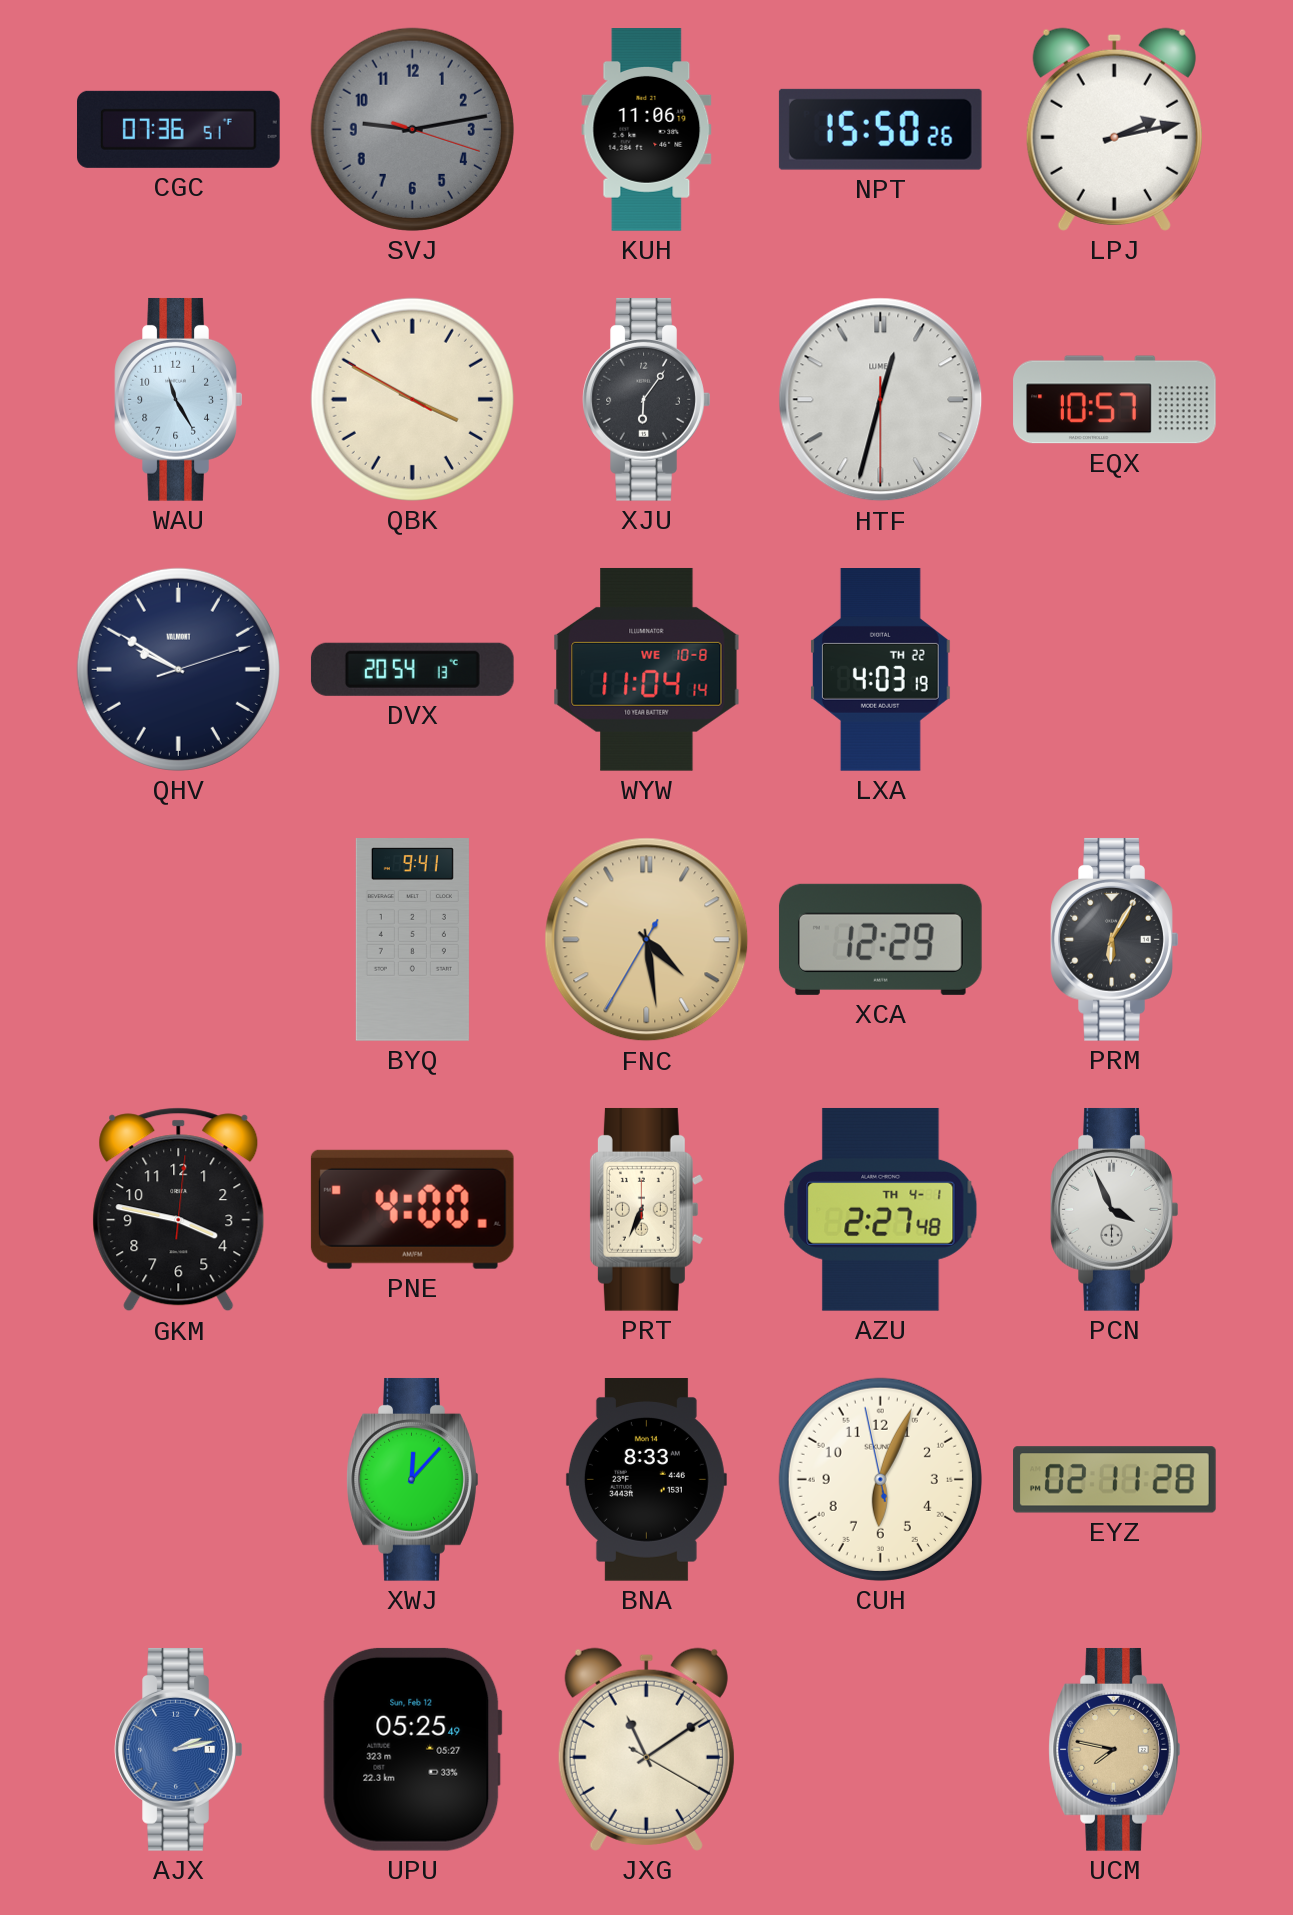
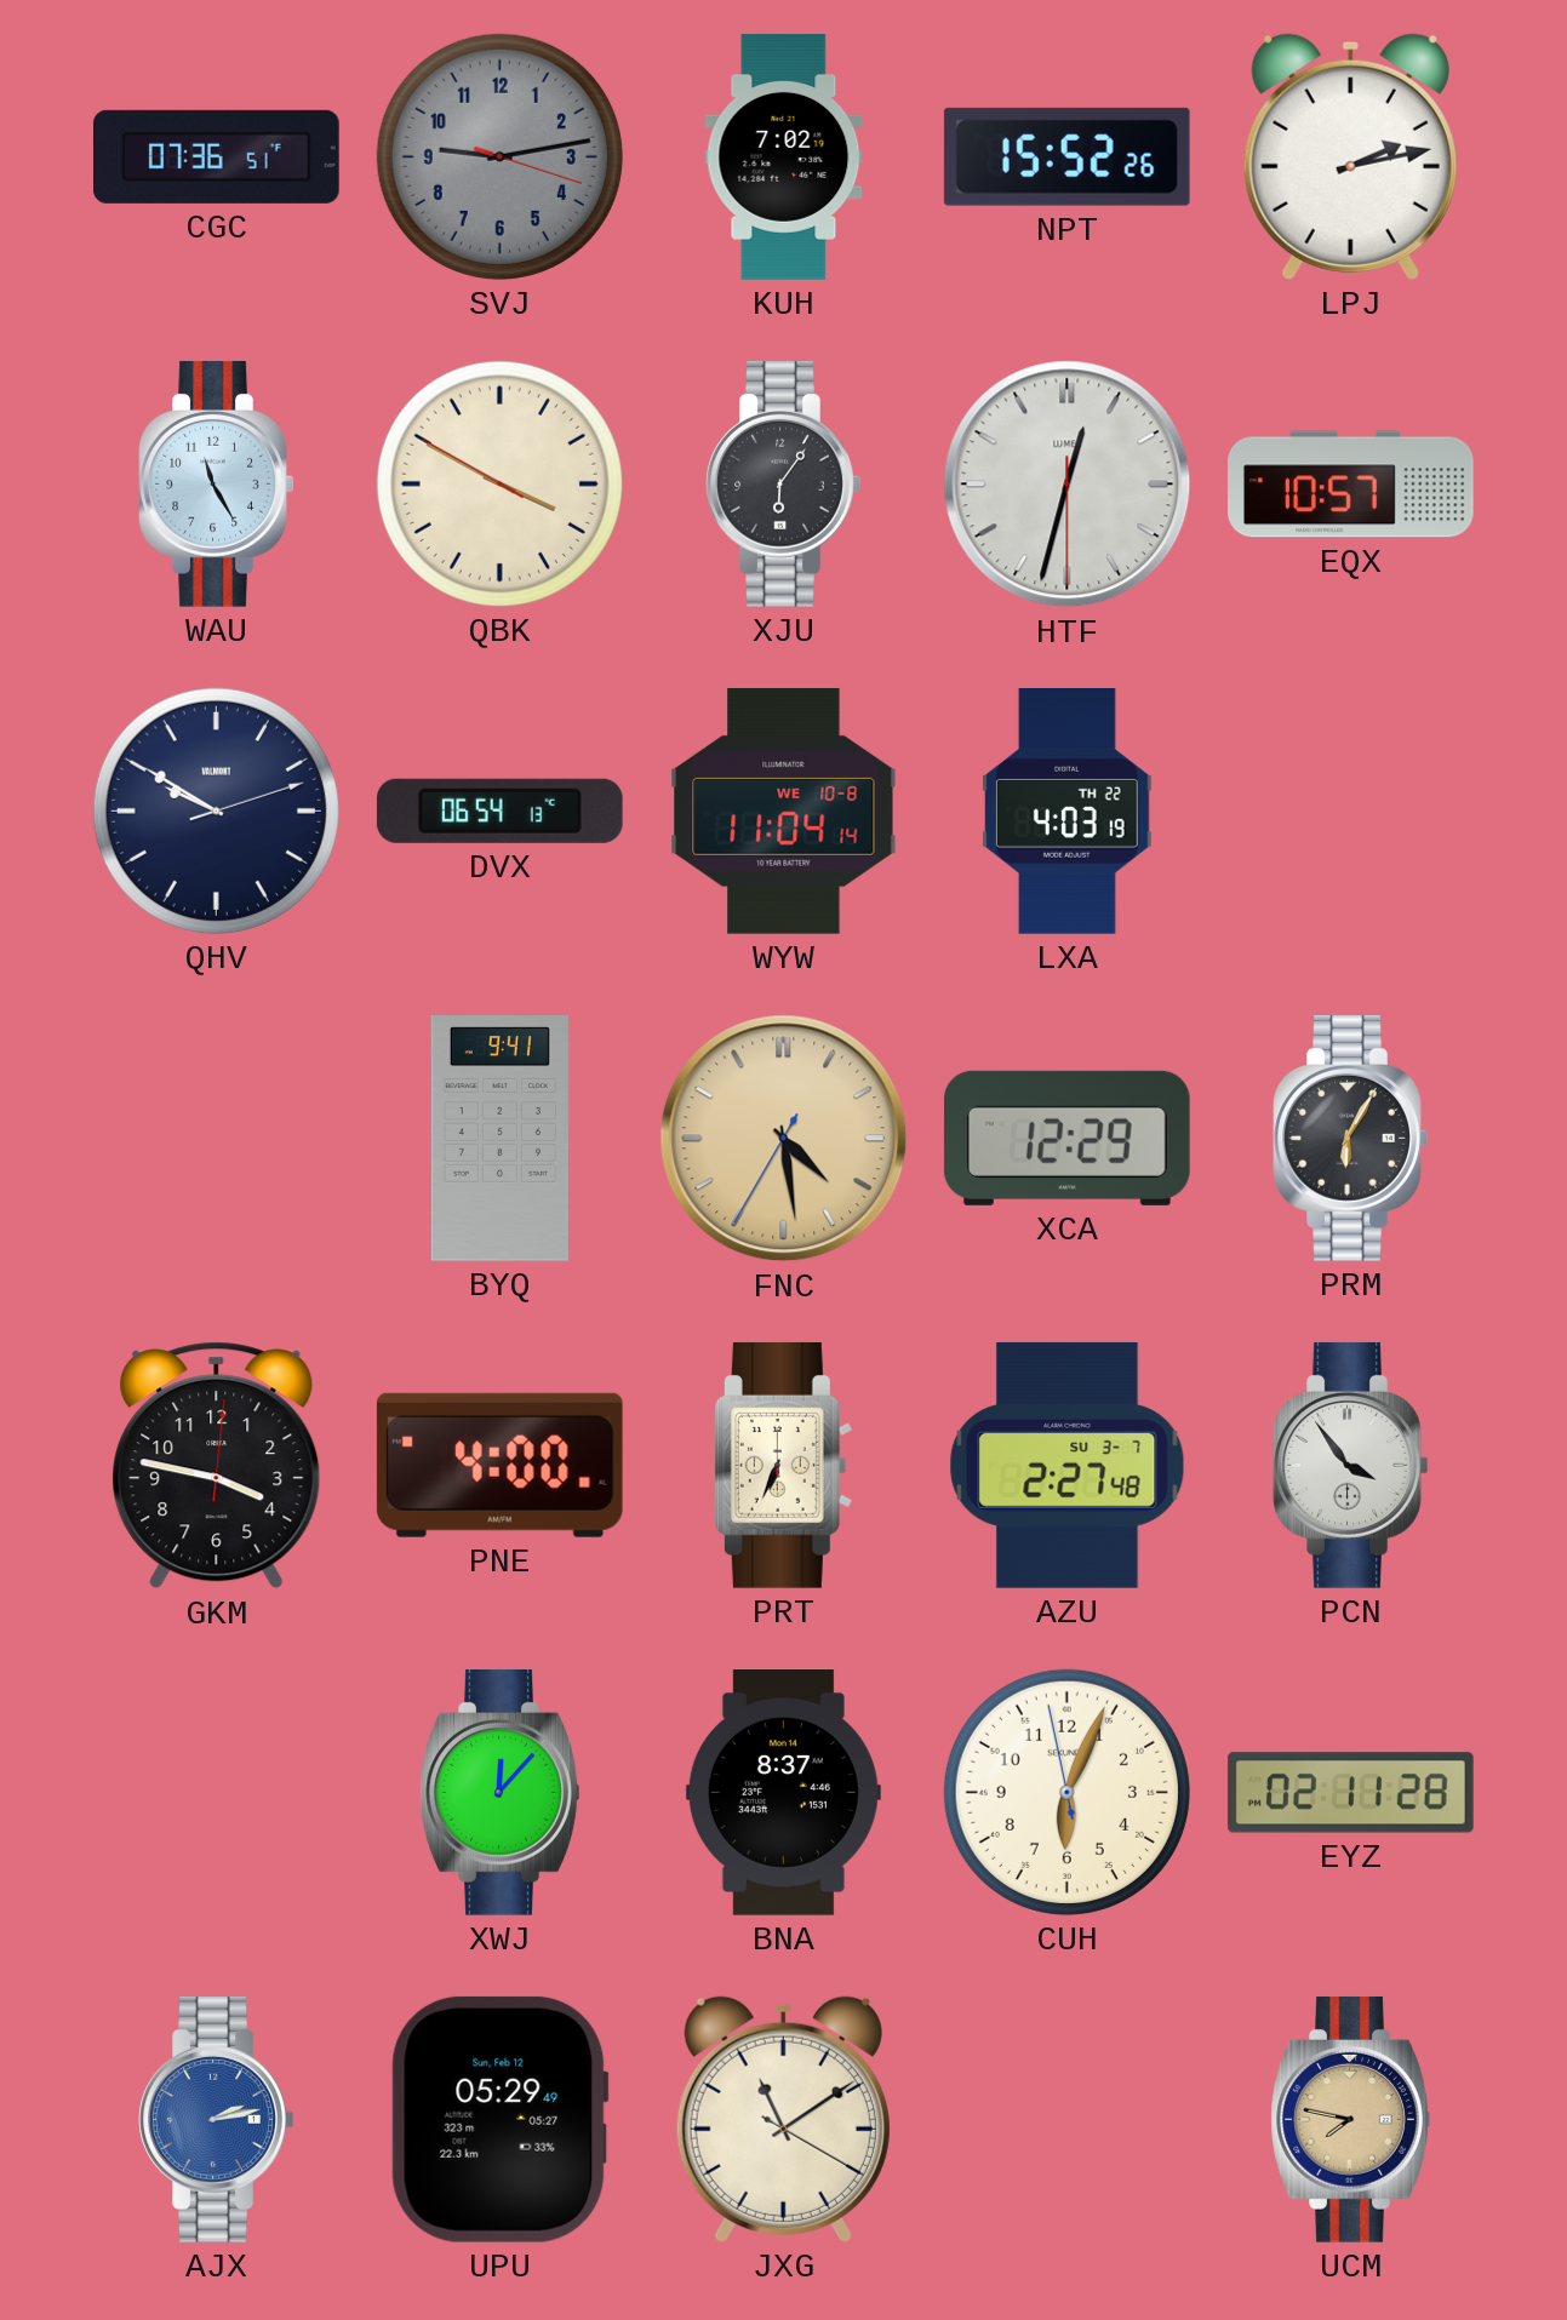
KUH: 11:06 -> 7:02 (784, 157)
NPT: 15:50 -> 15:52 (1066, 156)
DVX: 20:54 -> 06:54 (499, 810)
AZU date: TH 4-1 -> SU 3-7 (1068, 1465)
PCN: 3:56 -> 3:54 (1351, 1465)
BNA: 8:33 -> 8:37 (783, 1793)
UPU: 05:25 -> 05:29 (499, 2119)
